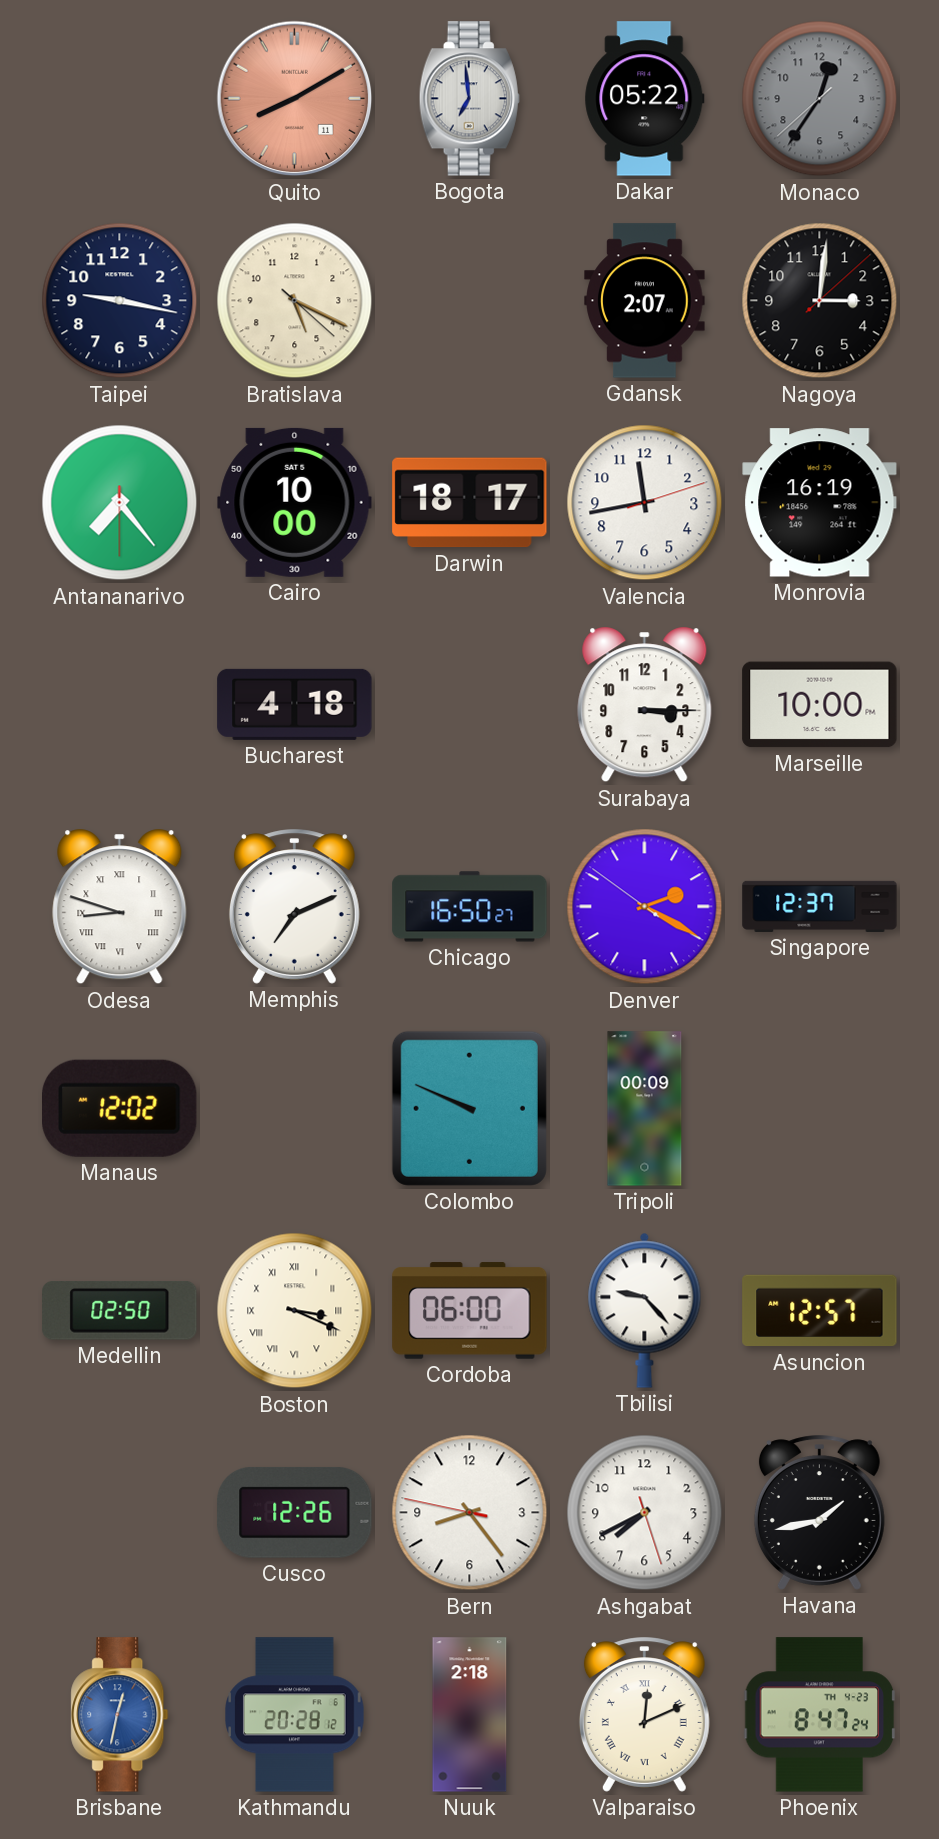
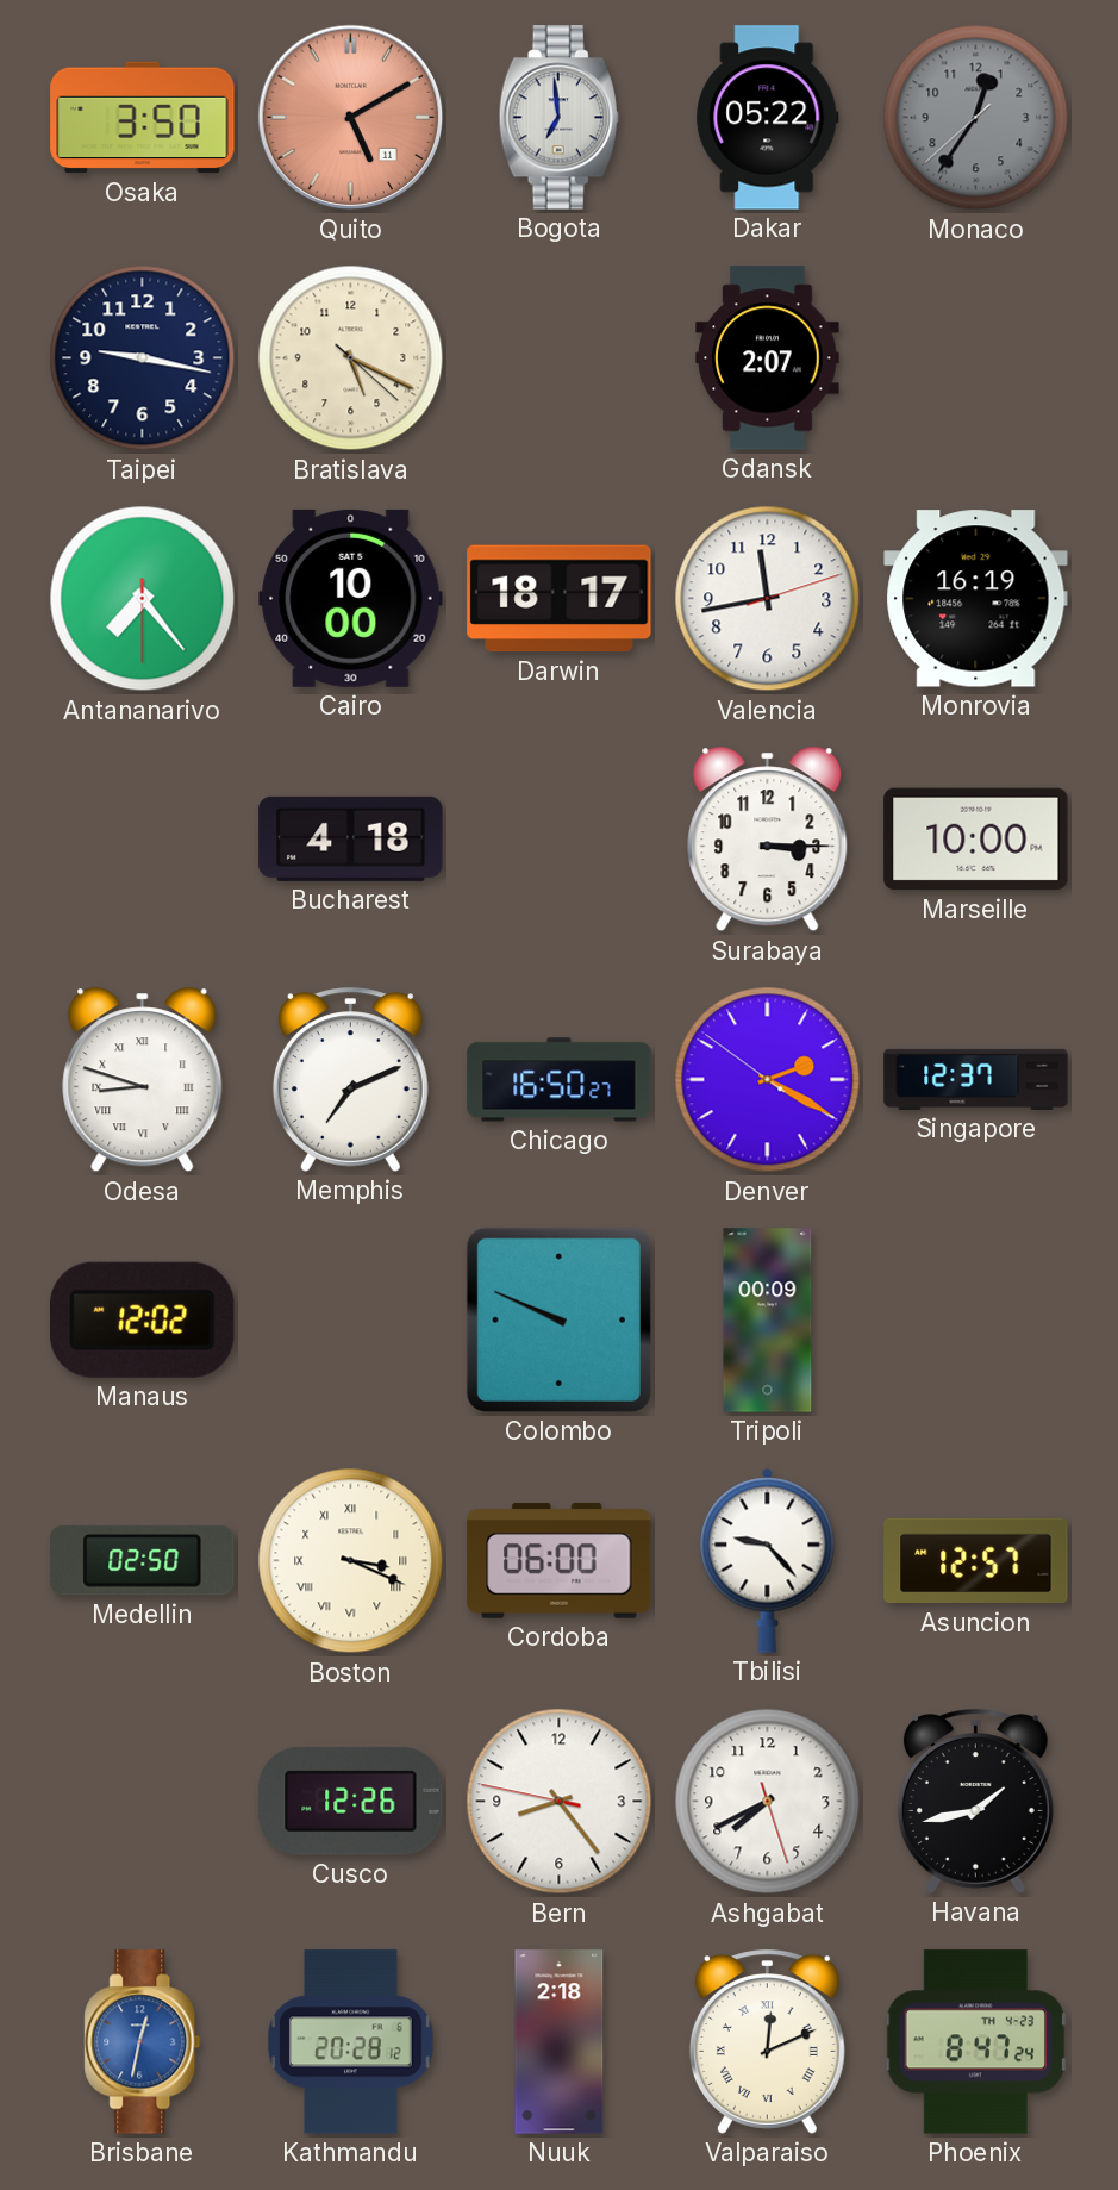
Osaka: none -> 3:50 (143, 118)
Quito: 8:10 -> 5:10 (351, 118)
Nagoya: 3:01 -> none (820, 301)
